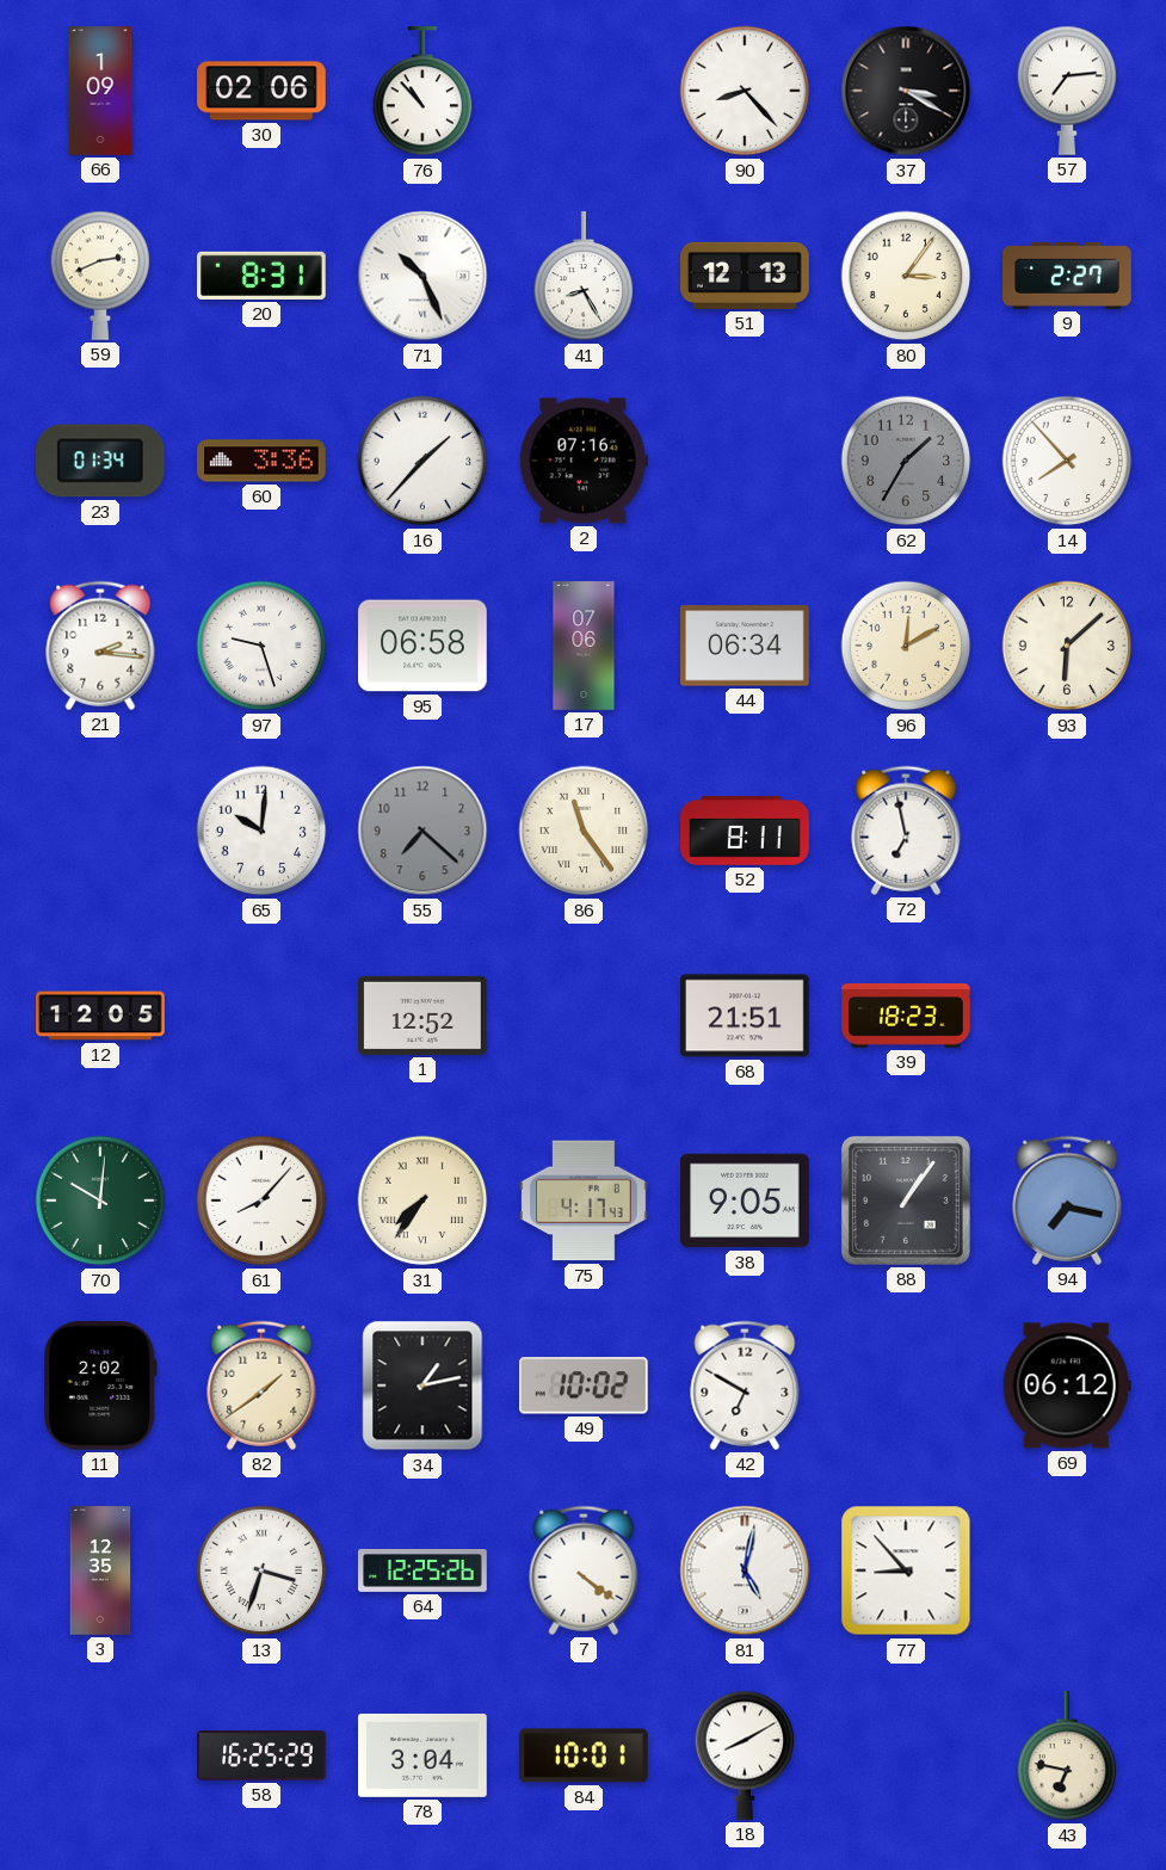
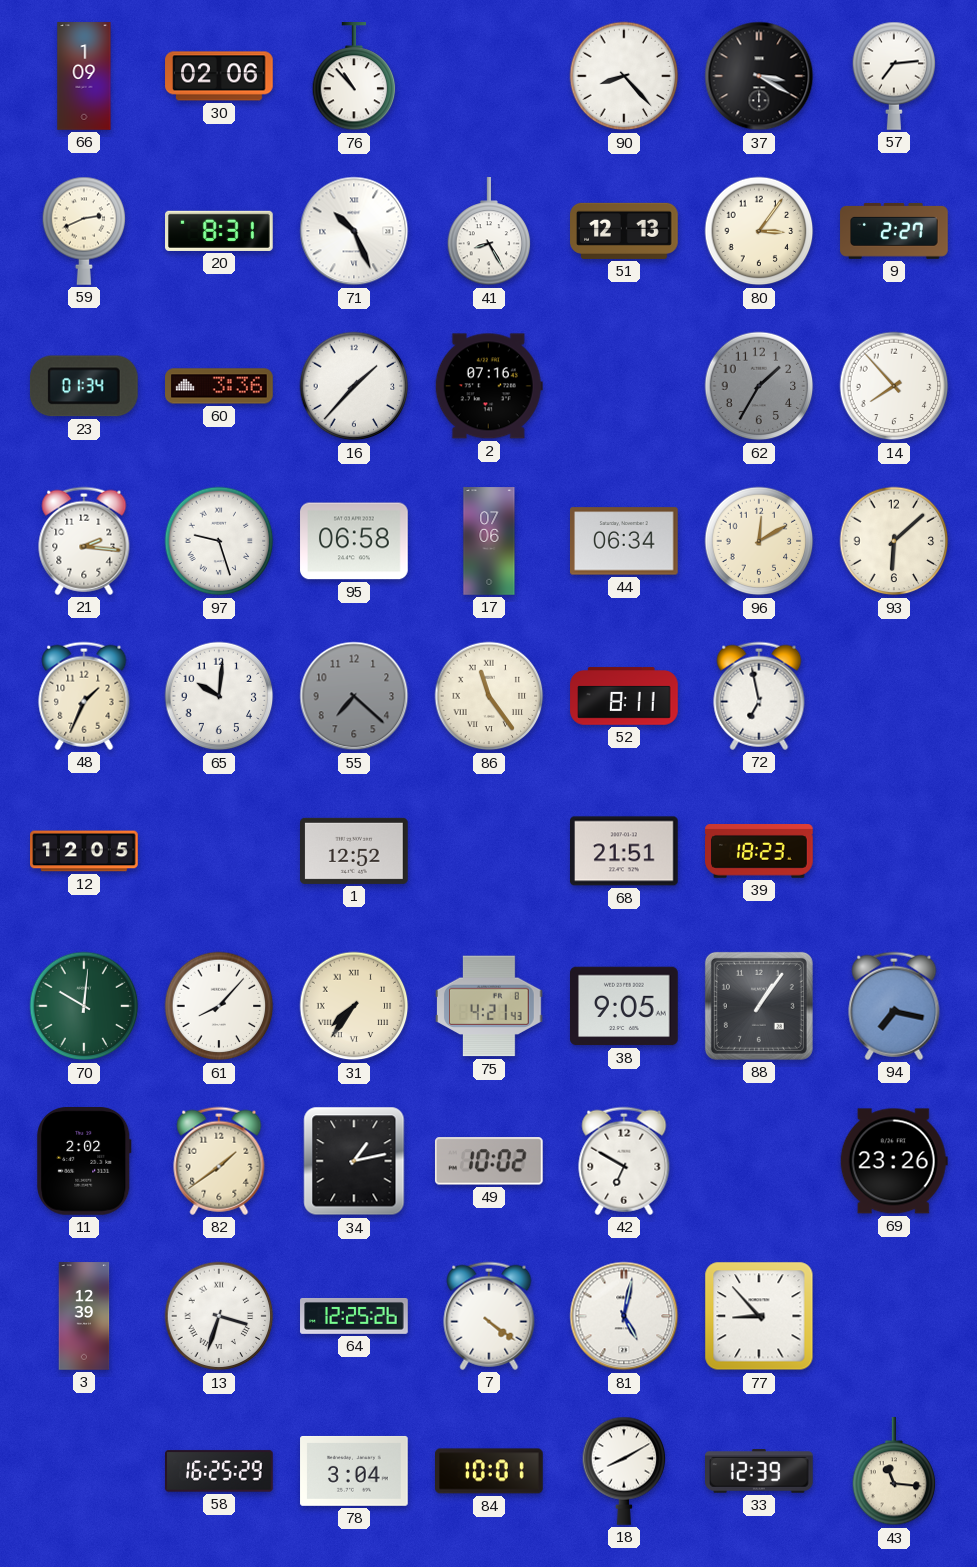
48: none -> 1:34 (84, 696)
75: 4:17 -> 4:21 (489, 1006)
69: 06:12 -> 23:26 (894, 1161)
3: 12:35 -> 12:39 (84, 1316)
33: none -> 12:39 (760, 1471)
43: 6:47 -> 11:16 (894, 1472)
